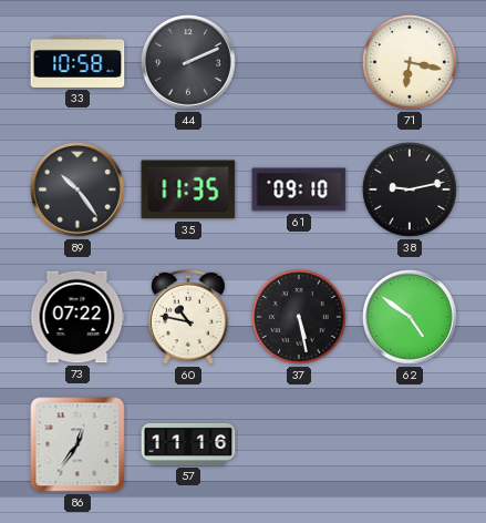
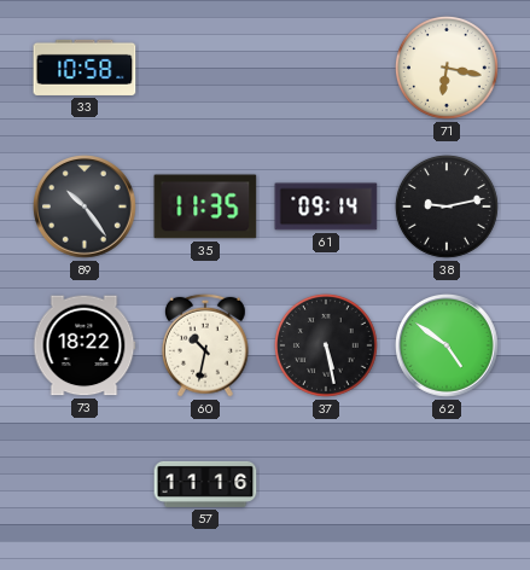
44: 2:11 -> none (189, 63)
61: 09:10 -> 09:14 (326, 207)
73: 07:22 -> 18:22 (85, 345)
60: 10:47 -> 10:32 (205, 345)
86: 12:36 -> none (77, 444)
